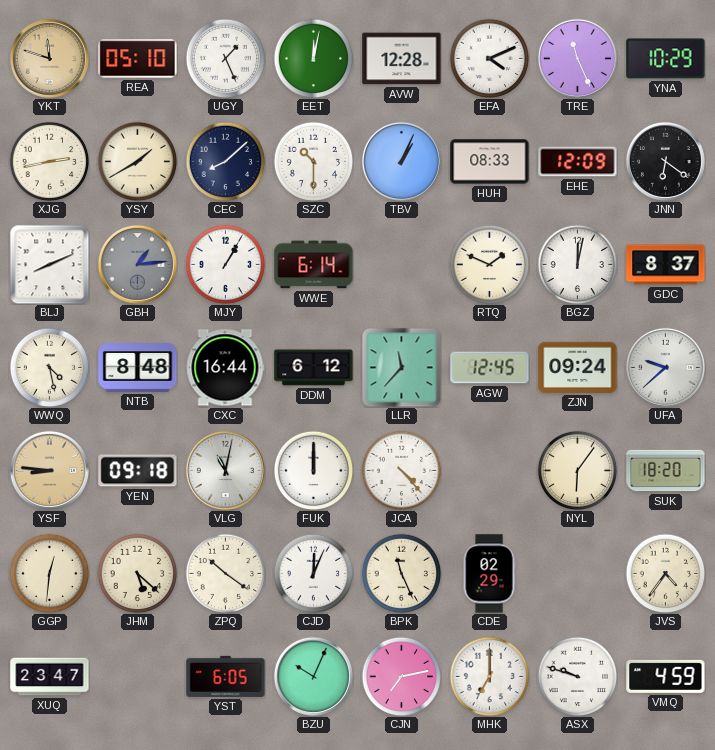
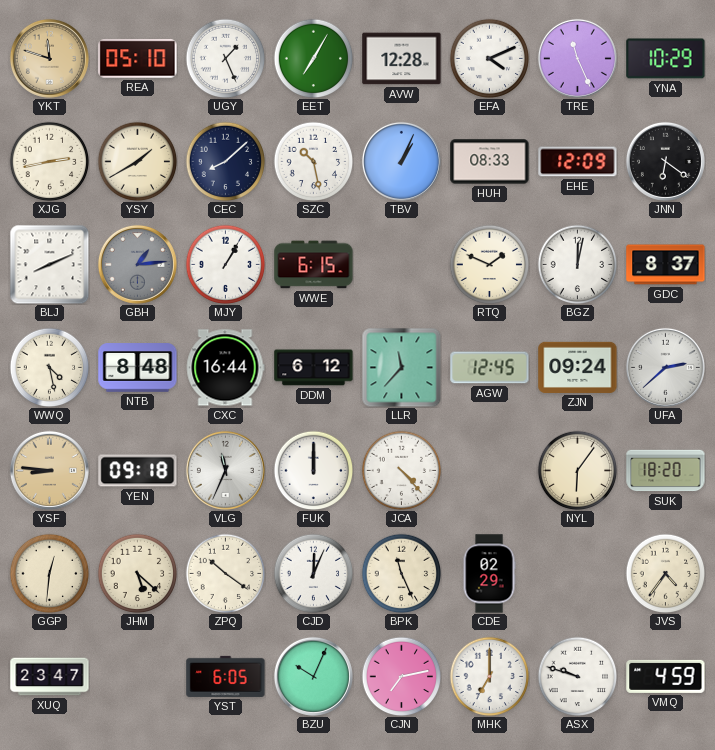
EET: 12:02 -> 7:05 (313, 58)
SZC: 10:30 -> 10:28 (313, 161)
WWE: 6:14 -> 6:15 (314, 265)
UFA: 9:38 -> 2:38 (665, 367)
VLG: 11:02 -> 11:34 (225, 470)
